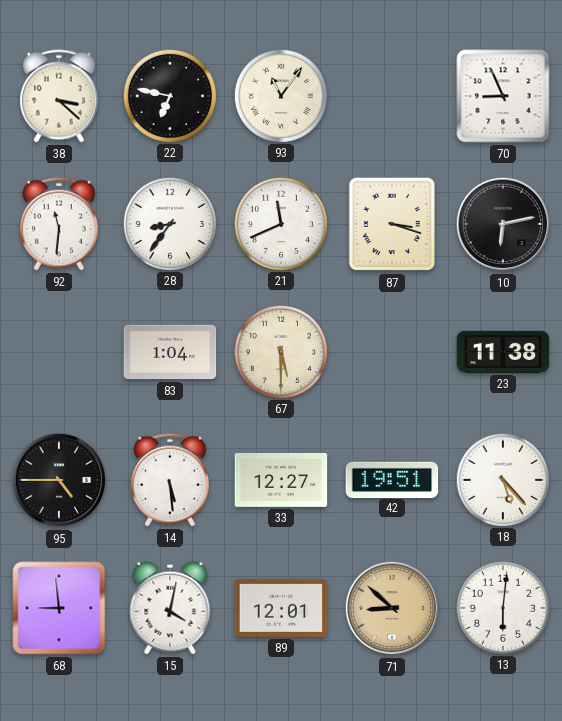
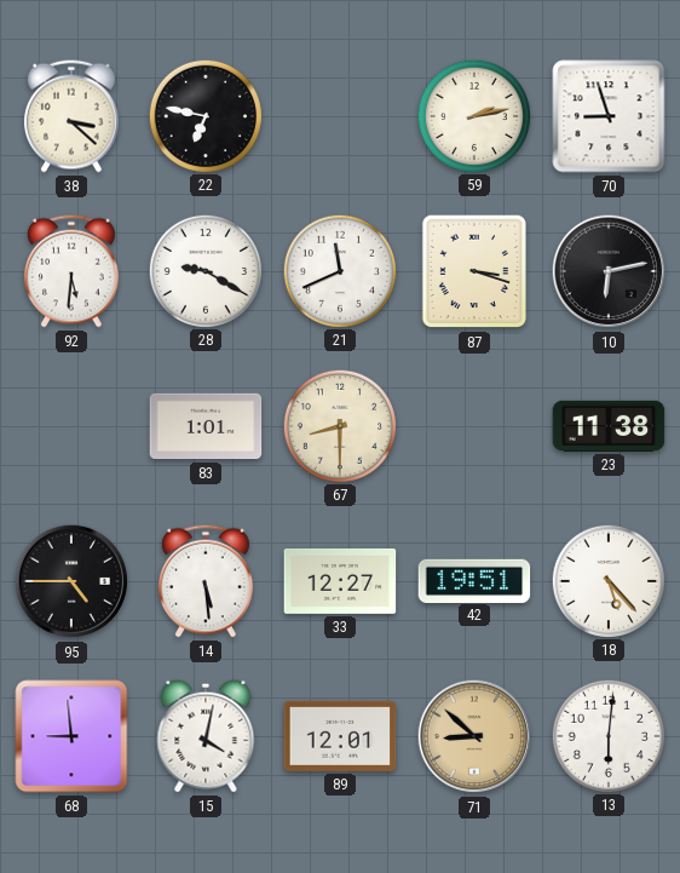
93: 11:06 -> none (280, 95)
59: none -> 2:13 (473, 115)
70: 8:56 -> 8:57 (609, 116)
92: 11:31 -> 5:31 (71, 271)
28: 8:36 -> 9:20 (204, 270)
83: 1:04 -> 1:01 (206, 426)
67: 5:30 -> 8:30 (339, 425)
